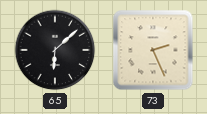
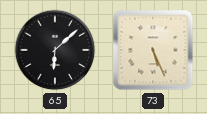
73: 2:26 -> 5:26 (153, 50)
